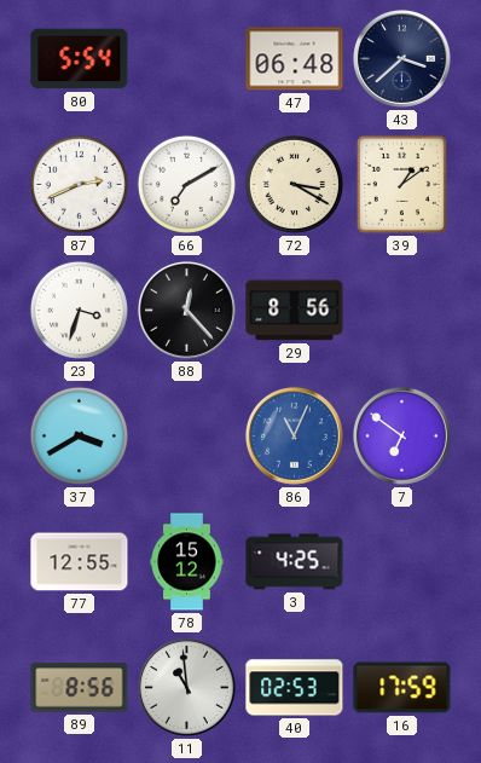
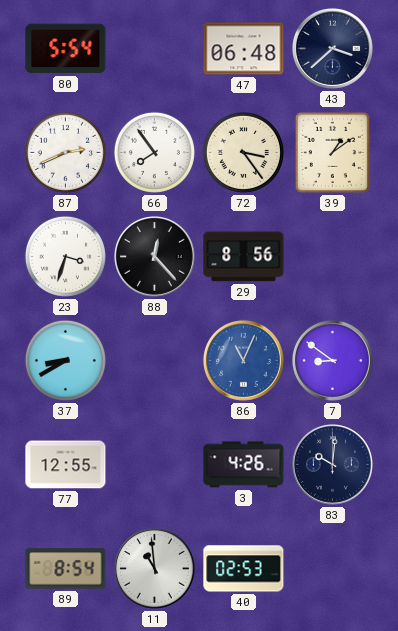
66: 7:10 -> 7:54 (154, 152)
72: 3:20 -> 3:24 (243, 152)
37: 3:40 -> 8:40 (65, 360)
7: 6:51 -> 8:51 (332, 360)
78: 15:12 -> none (187, 562)
3: 4:25 -> 4:26 (244, 465)
83: none -> 10:01 (332, 464)
89: 8:56 -> 8:54 (66, 569)
16: 17:59 -> none (402, 688)
